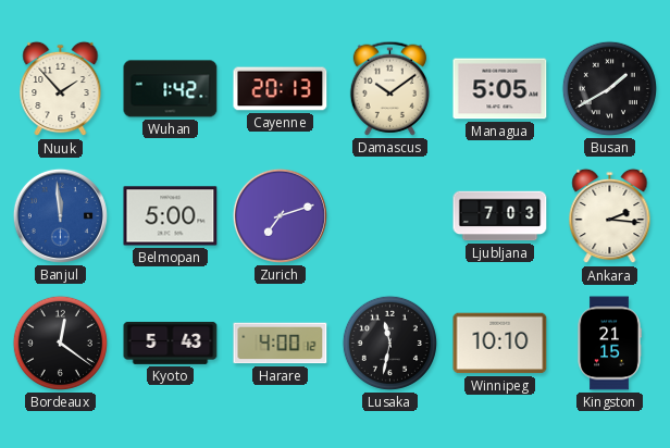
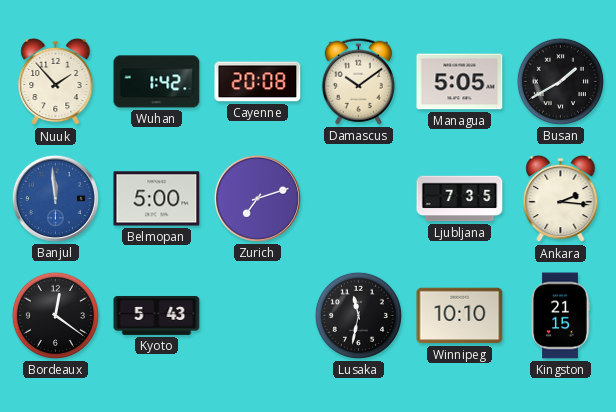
Cayenne: 20:13 -> 20:08 (258, 82)
Ljubljana: 7:03 -> 7:35 (460, 199)
Harare: 4:00 -> none (281, 344)
